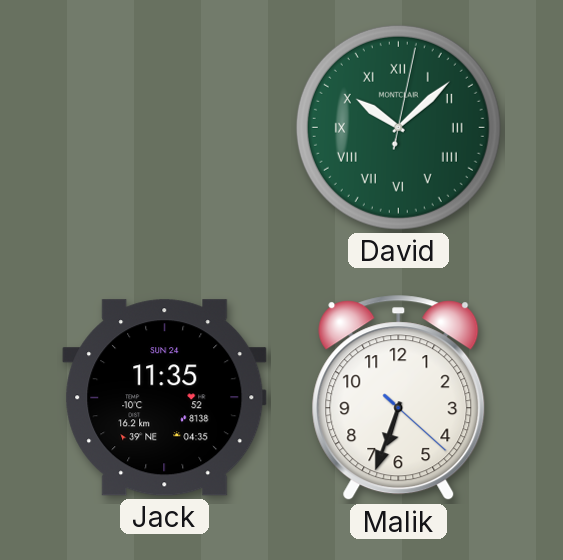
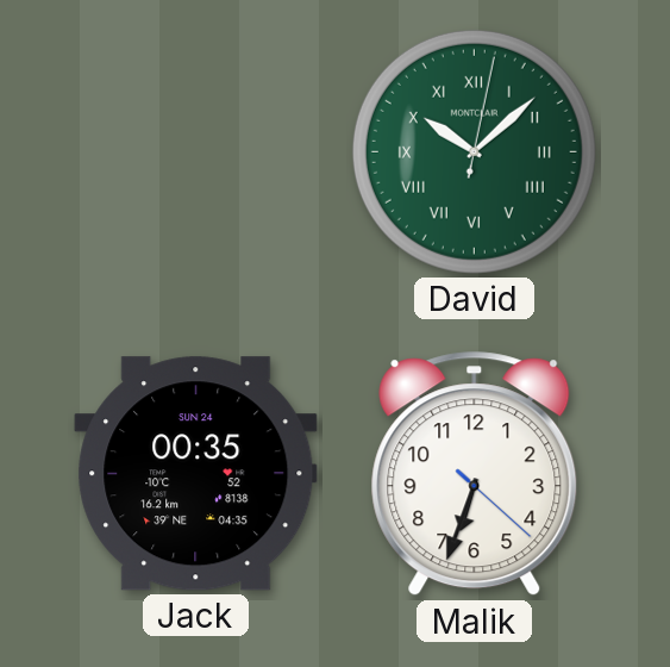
Jack: 11:35 -> 00:35 (196, 474)
